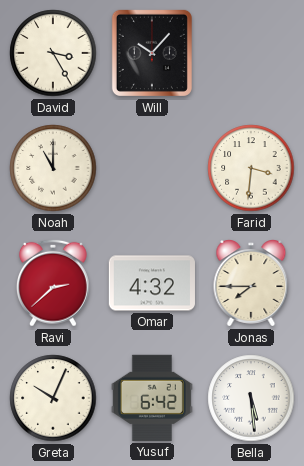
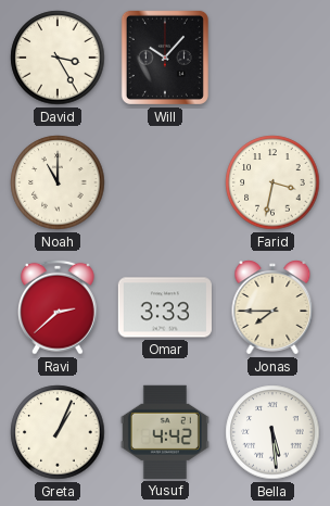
Farid: 3:31 -> 3:32 (272, 182)
Omar: 4:32 -> 3:33 (165, 307)
Greta: 10:04 -> 1:04 (58, 432)
Yusuf: 6:42 -> 4:42 (165, 432)
